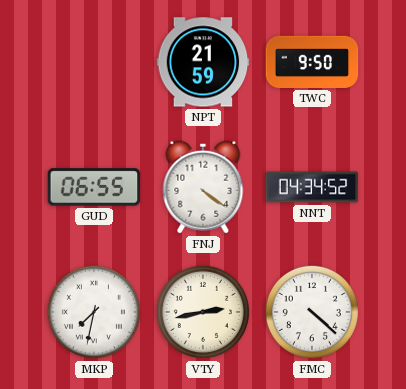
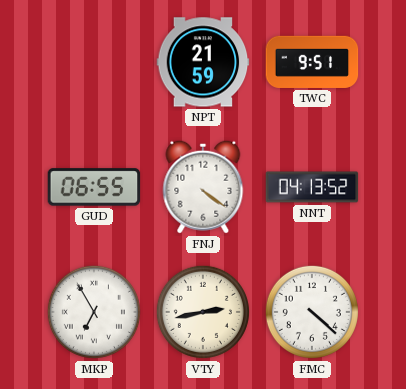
TWC: 9:50 -> 9:51 (312, 62)
NNT: 04:34 -> 04:13 (312, 187)
MKP: 7:32 -> 6:55 (94, 312)
